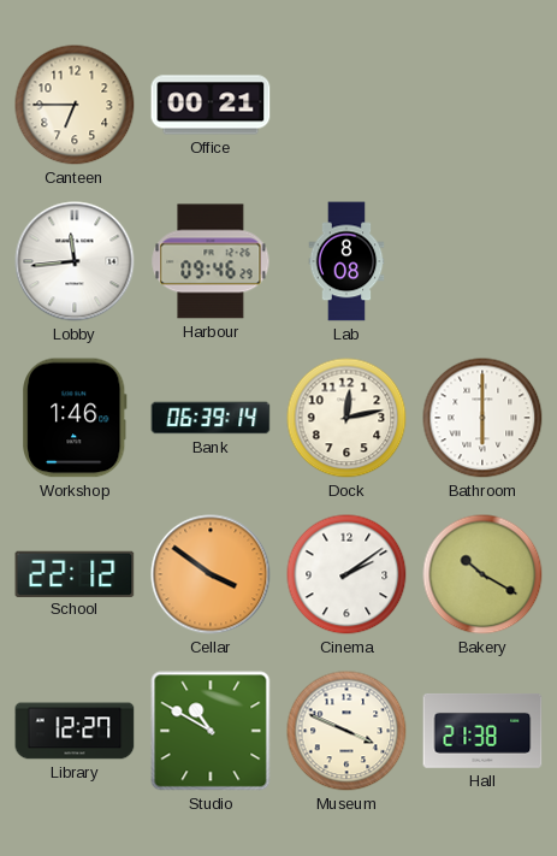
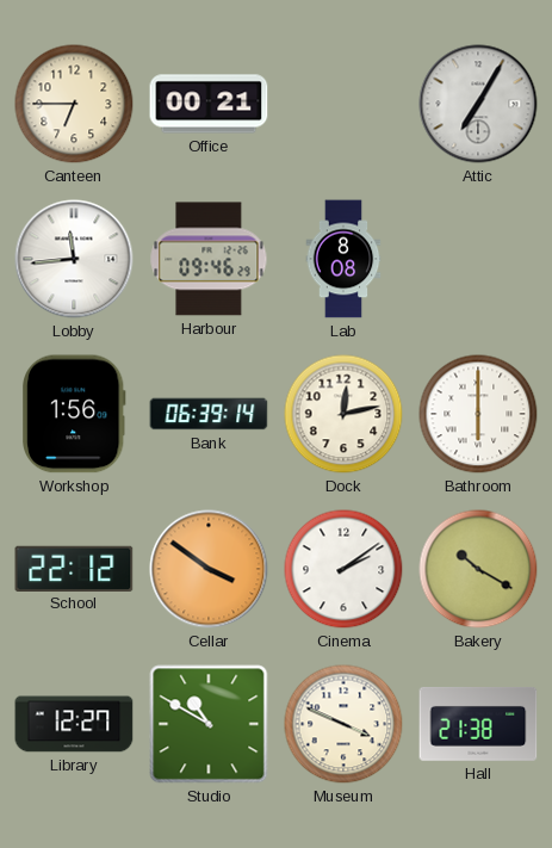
Attic: none -> 7:05 (478, 104)
Workshop: 1:46 -> 1:56 (74, 414)
